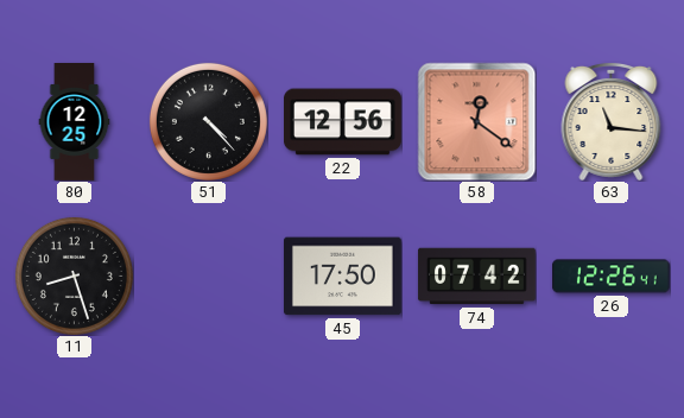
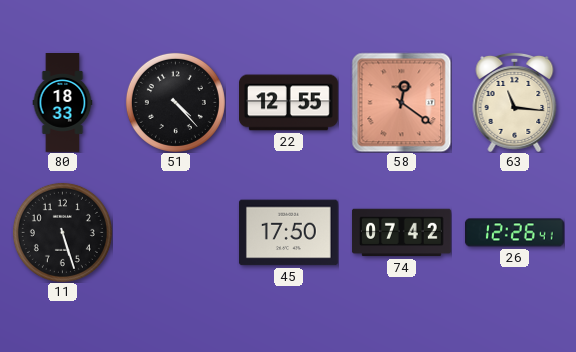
80: 12:25 -> 18:33 (63, 103)
22: 12:56 -> 12:55 (289, 103)
11: 8:27 -> 5:27 (62, 232)
